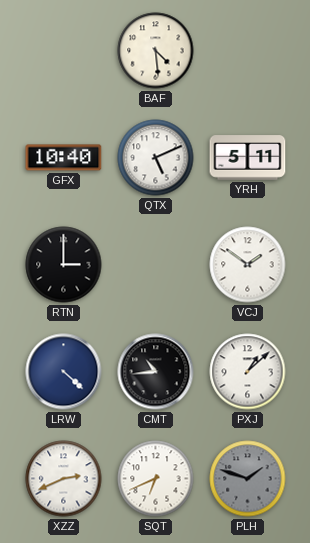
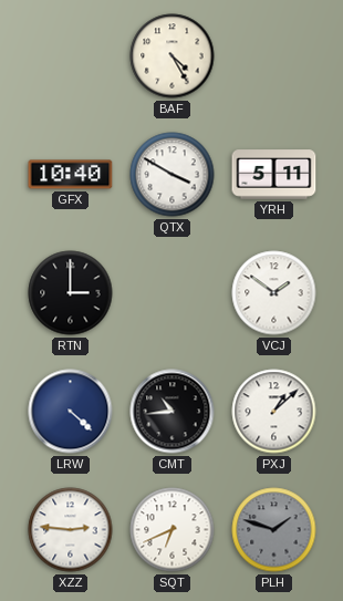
BAF: 4:29 -> 4:25 (173, 56)
QTX: 5:11 -> 3:50 (173, 175)
XZZ: 2:41 -> 2:46 (71, 530)
